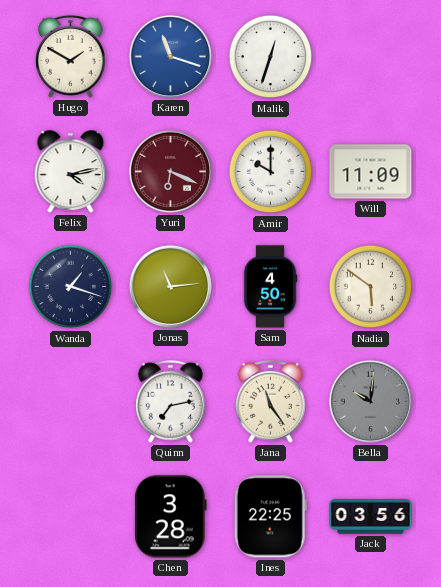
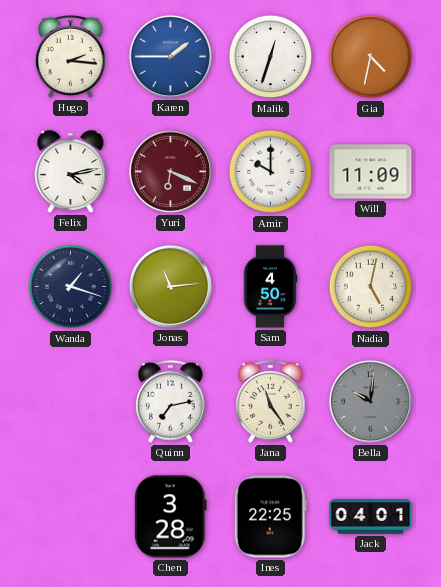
Hugo: 1:50 -> 2:16 (71, 57)
Karen: 11:18 -> 1:45 (170, 56)
Gia: none -> 4:32 (371, 57)
Nadia: 5:51 -> 5:02 (371, 287)
Jack: 03:56 -> 04:01 (371, 517)
